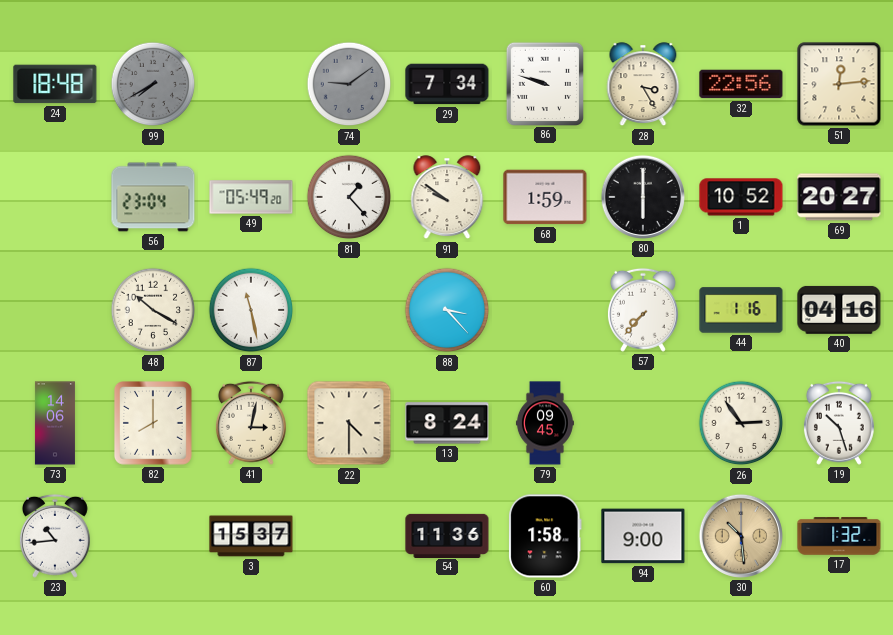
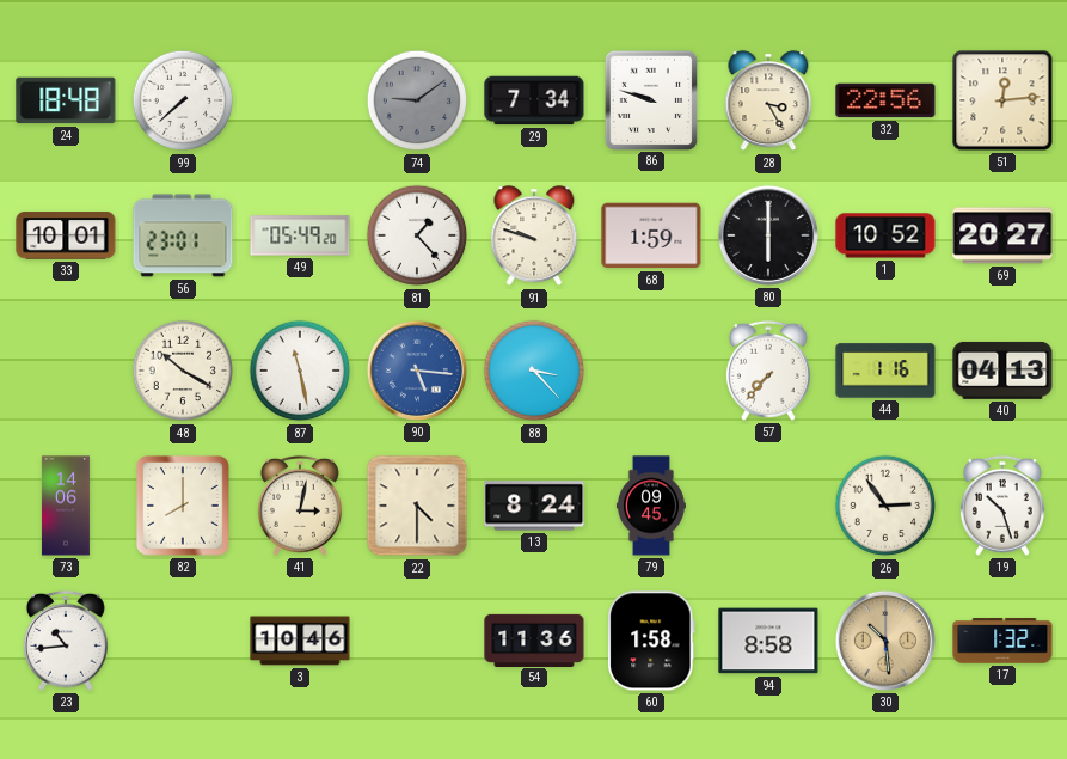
99: 7:40 -> 7:38 (183, 100)
99 dial: grey -> white (183, 100)
33: none -> 10:01 (66, 235)
56: 23:04 -> 23:01 (183, 235)
91: 9:51 -> 9:48 (534, 237)
90: none -> 5:16 (417, 371)
40: 04:16 -> 04:13 (1002, 371)
3: 15:37 -> 10:46 (300, 641)
94: 9:00 -> 8:58 (768, 641)
